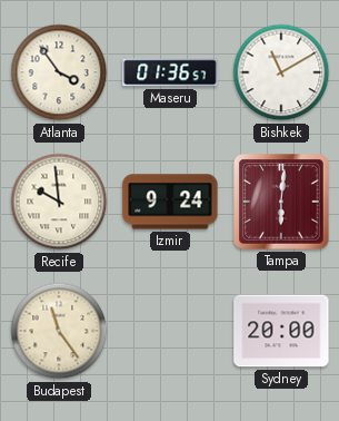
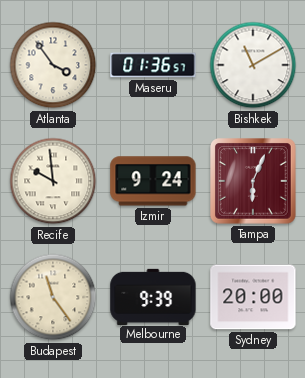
Tampa: 6:01 -> 6:04 (254, 182)
Melbourne: none -> 9:39 (153, 296)
